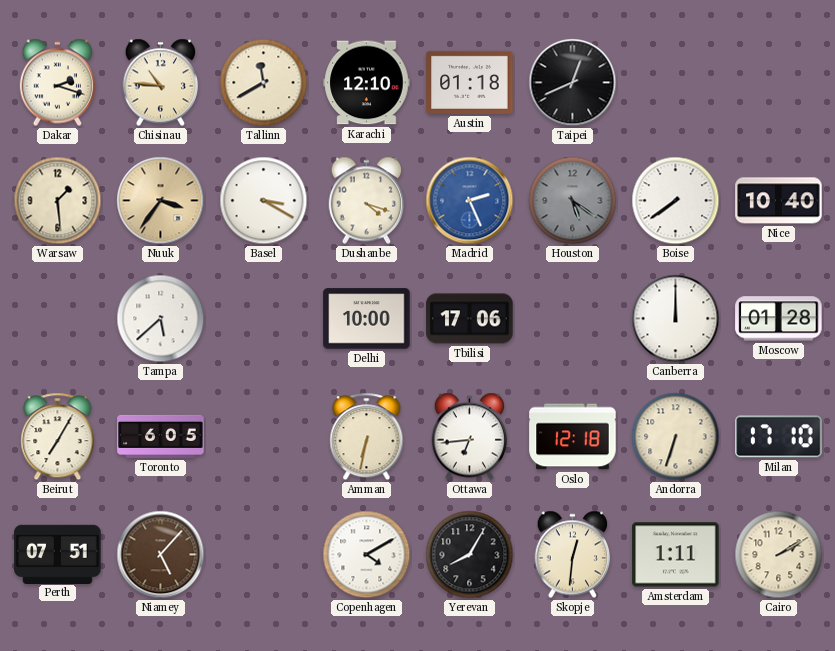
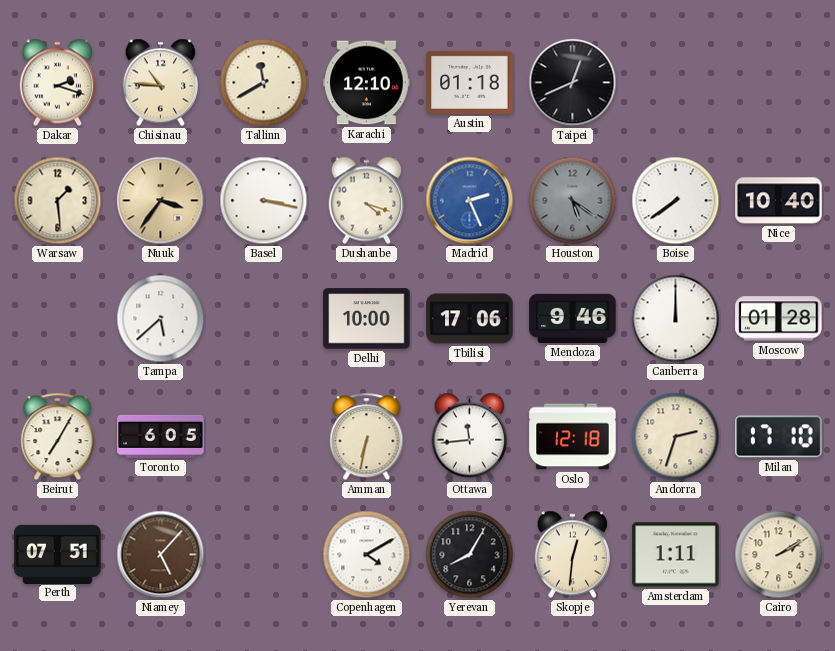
Basel: 3:20 -> 3:17 (264, 201)
Mendoza: none -> 9:46 (573, 318)
Ottawa: 6:44 -> 11:44 (470, 437)
Andorra: 6:33 -> 2:33 (676, 437)
